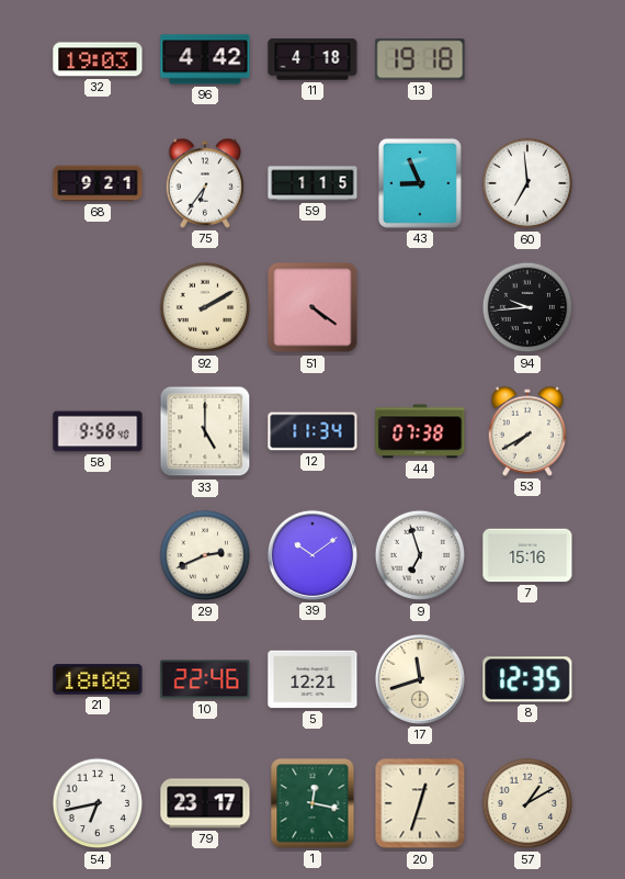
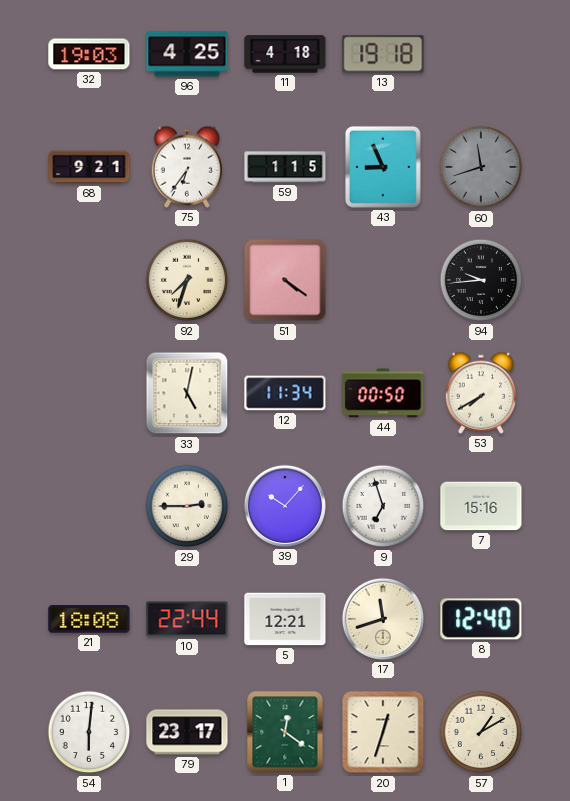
96: 4:42 -> 4:25 (187, 54)
60: 6:59 -> 11:42 (481, 167)
60 dial: white -> grey (481, 167)
92: 2:10 -> 7:33 (187, 280)
58: 9:58 -> none (98, 431)
33: 5:00 -> 5:02 (187, 393)
44: 07:38 -> 00:50 (383, 393)
29: 2:41 -> 2:45 (187, 506)
39: 10:09 -> 10:07 (285, 506)
10: 22:46 -> 22:44 (187, 619)
8: 12:35 -> 12:40 (481, 619)
54: 6:43 -> 6:01 (89, 732)
1: 12:17 -> 12:21 (285, 732)
